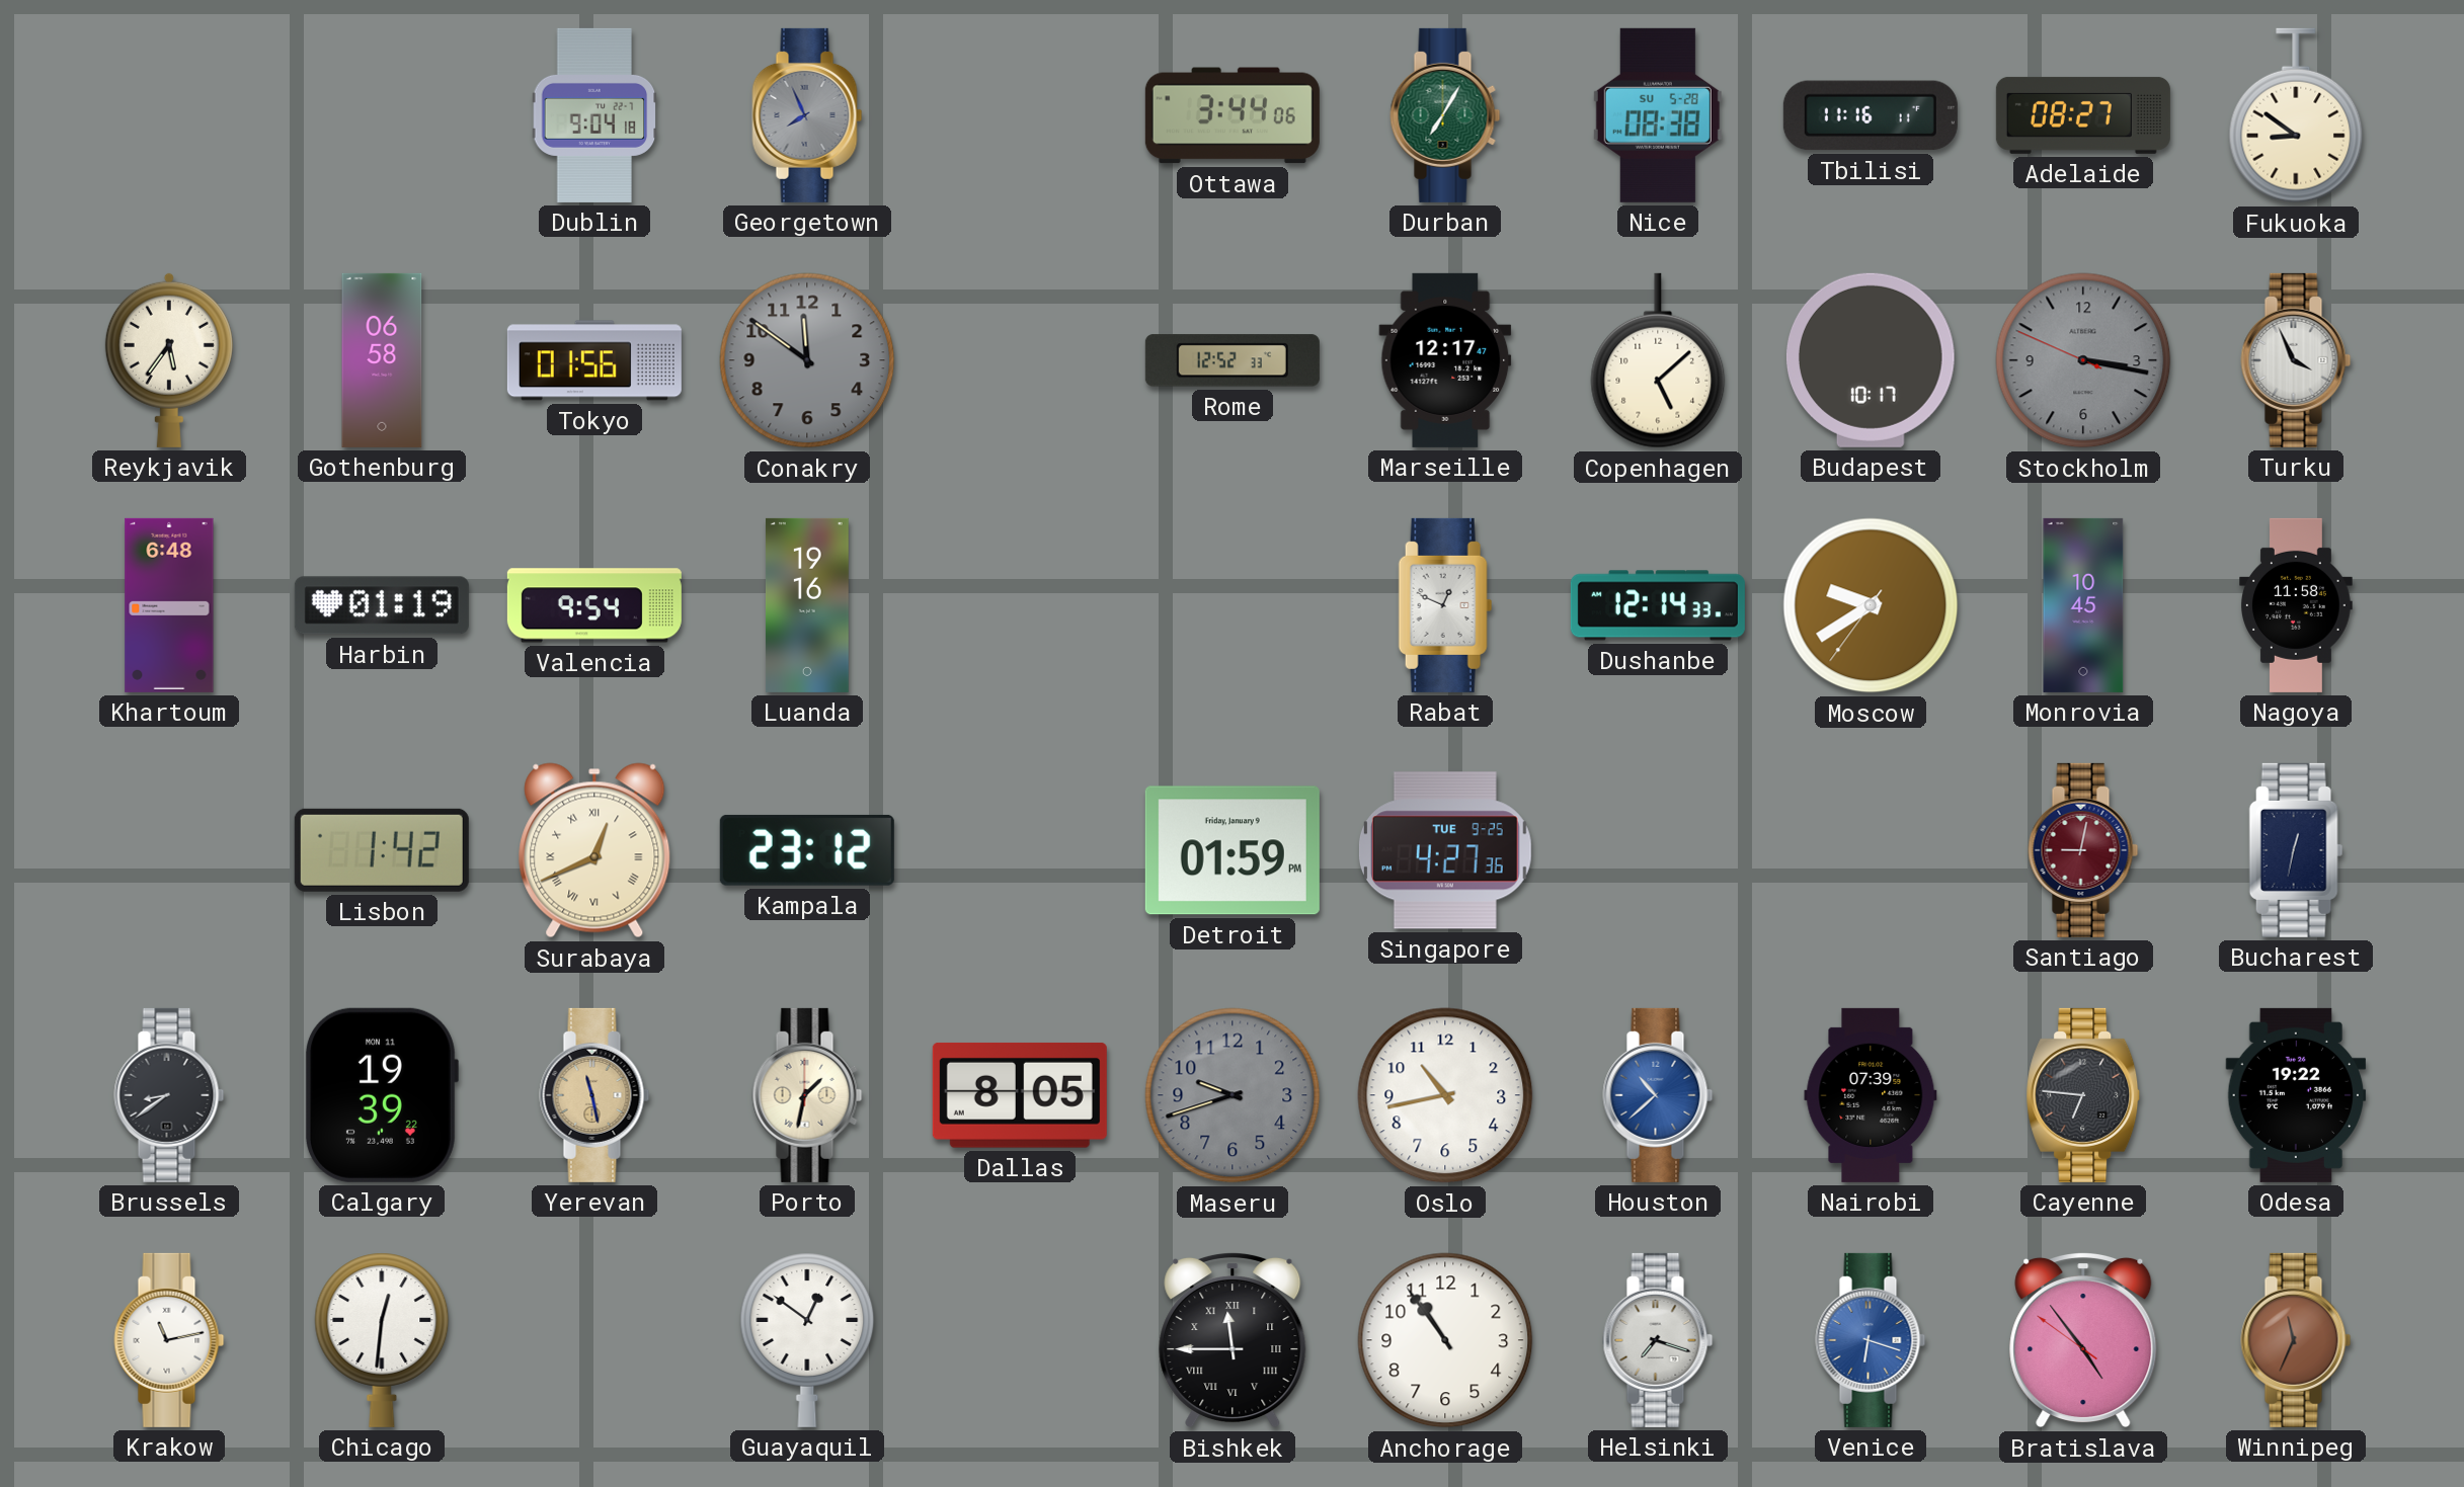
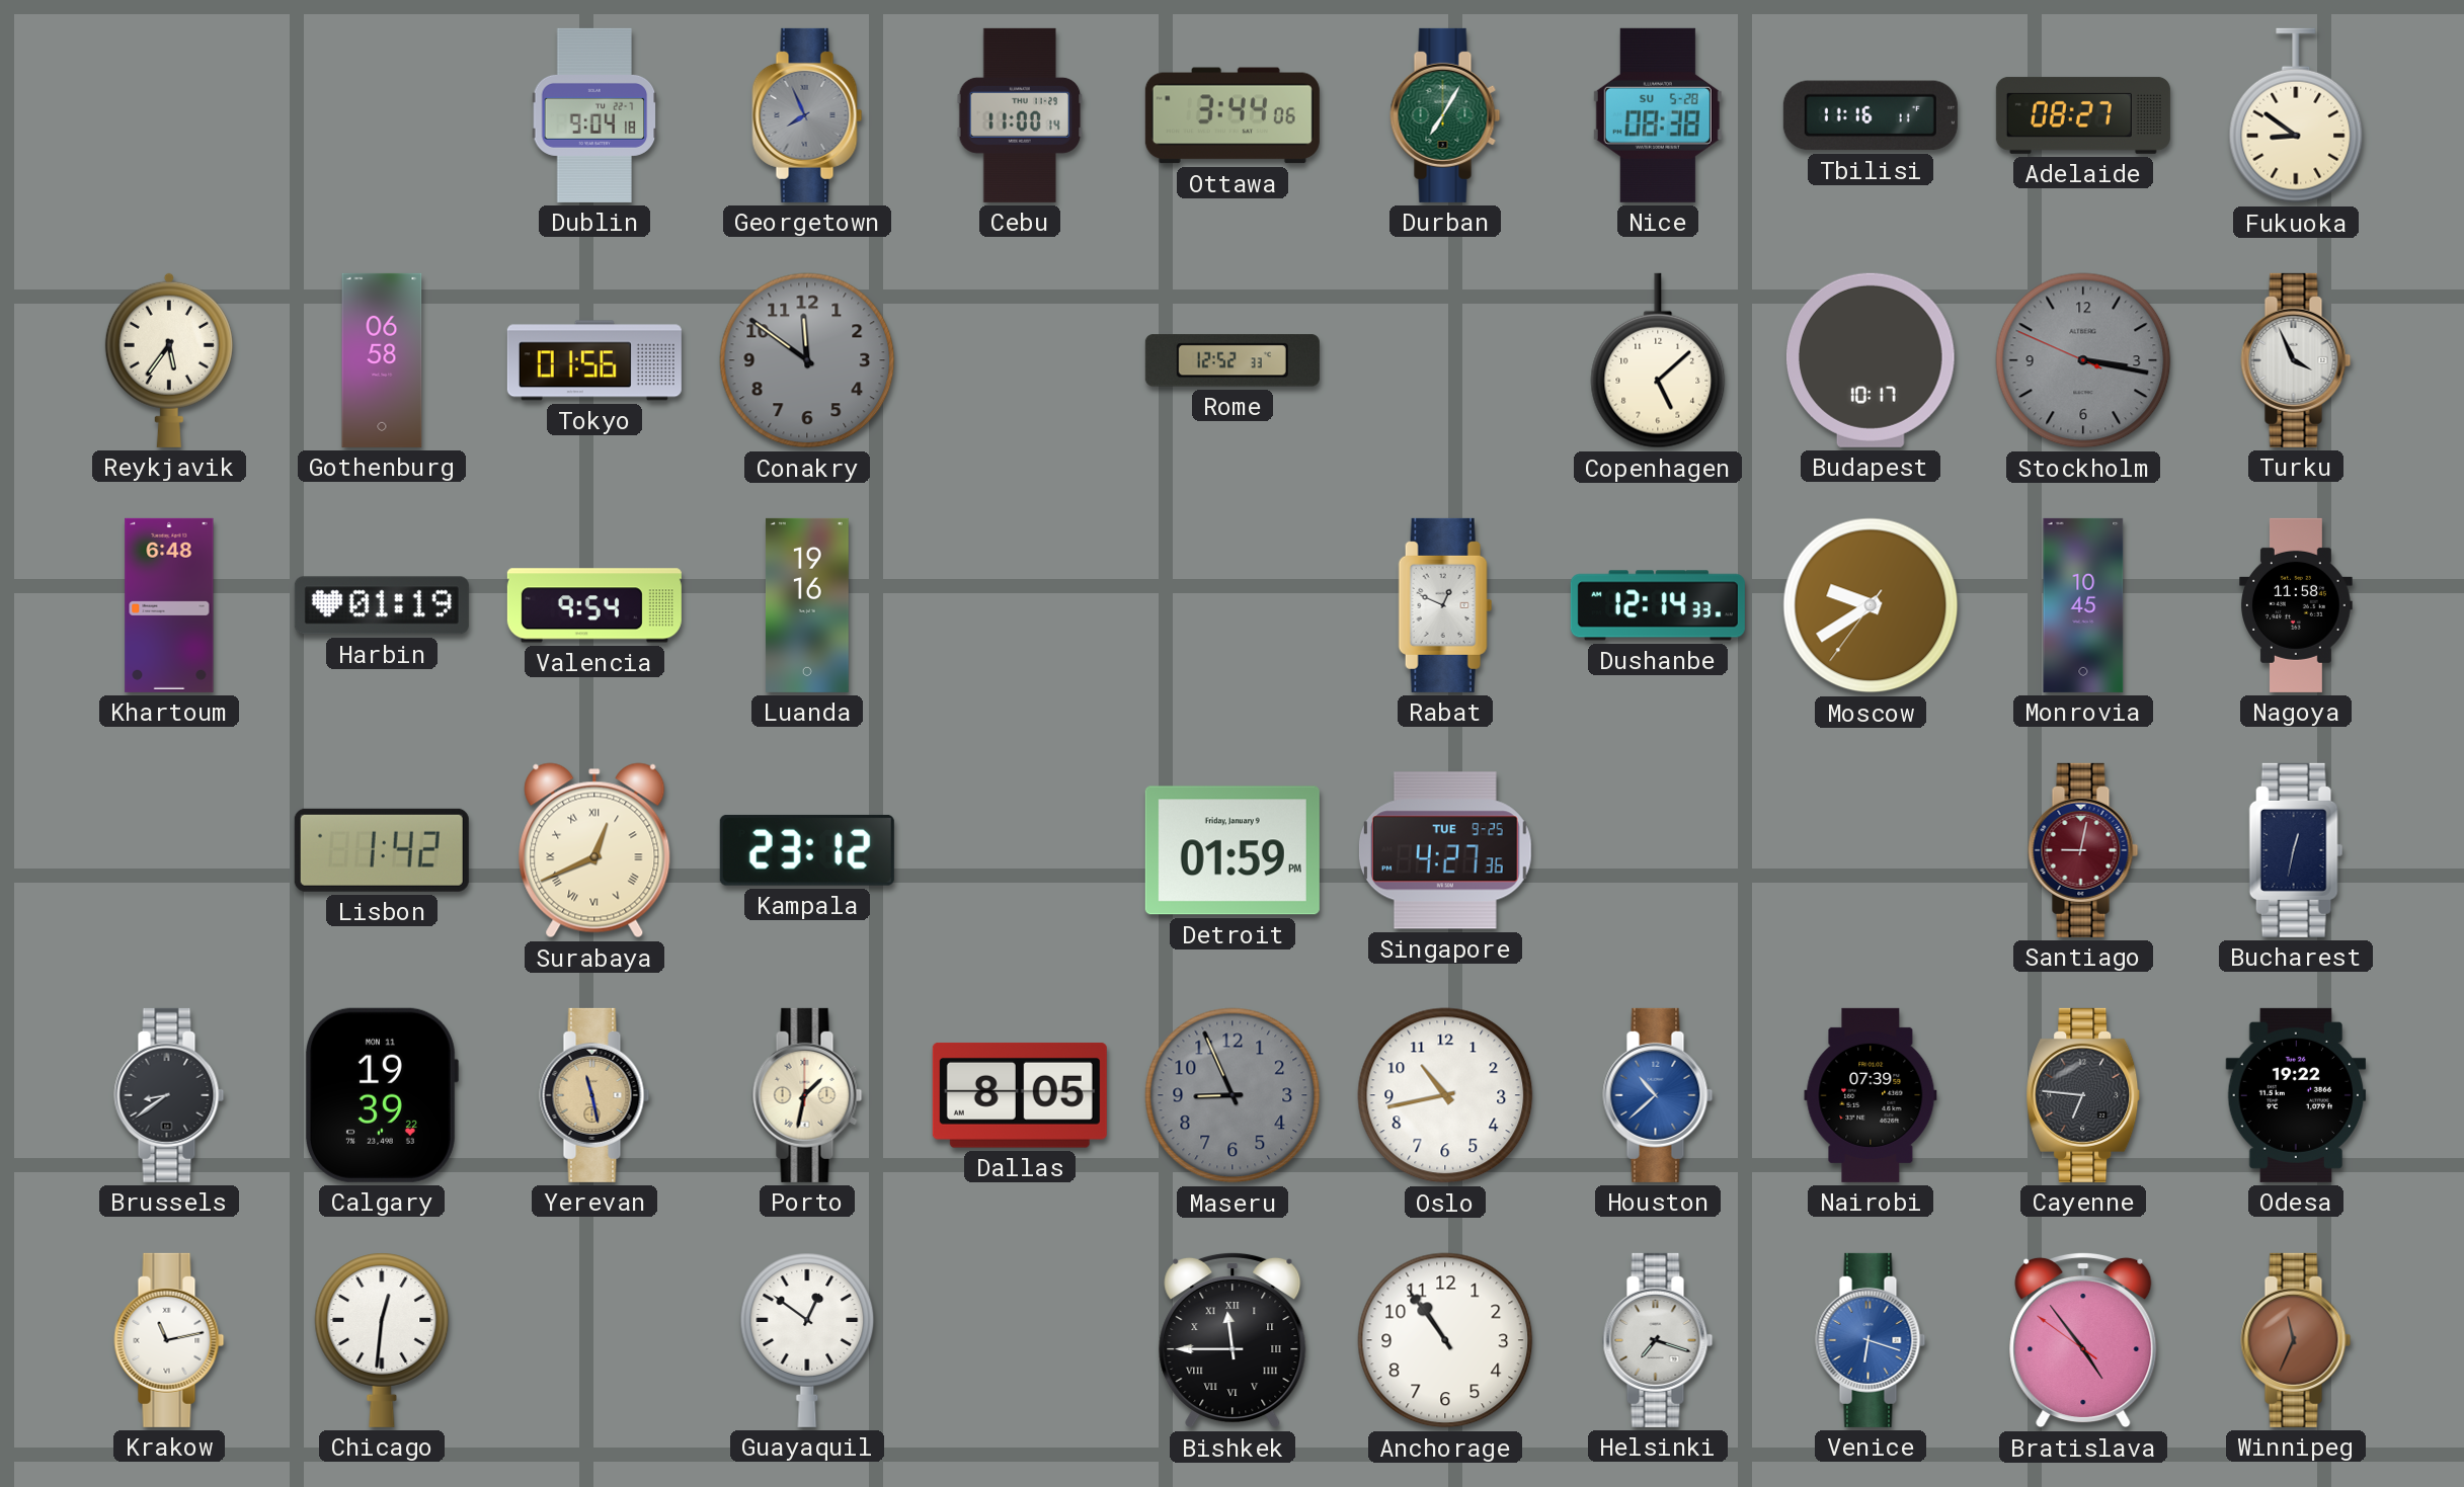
Cebu: none -> 11:00 (1020, 115)
Marseille: 12:17 -> none (1445, 360)
Maseru: 9:42 -> 8:56 (1233, 1095)
